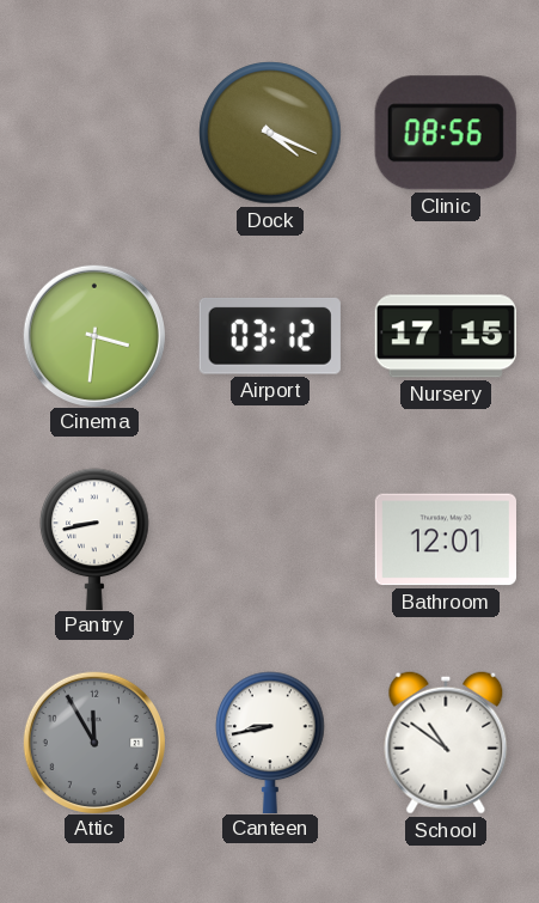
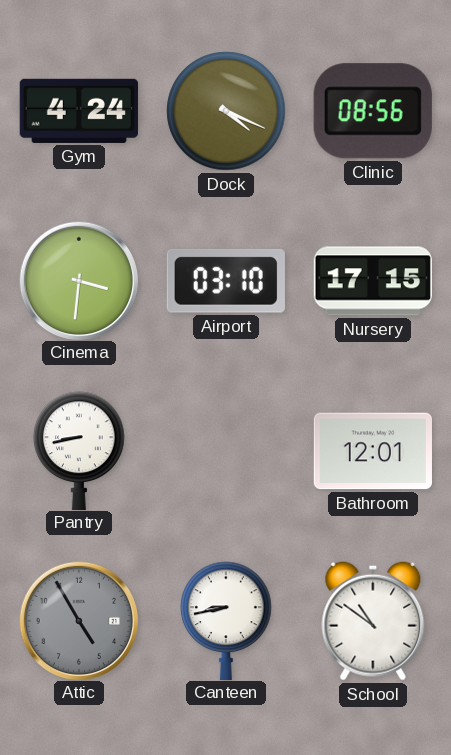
Gym: none -> 4:24 (79, 111)
Airport: 03:12 -> 03:10 (226, 281)
Attic: 11:55 -> 4:55 (78, 620)
